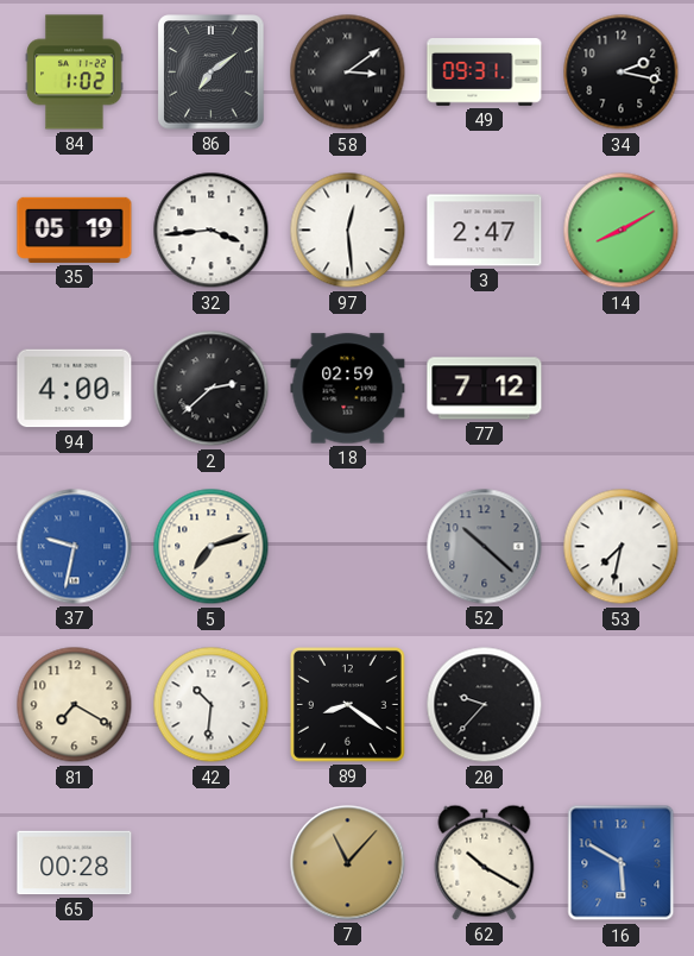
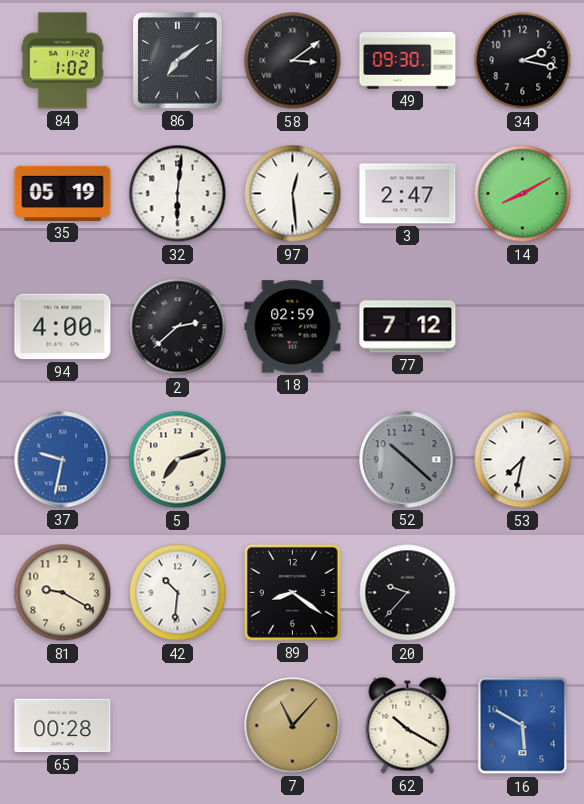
49: 09:31 -> 09:30 (408, 61)
32: 3:44 -> 6:01 (178, 194)
81: 7:20 -> 9:20 (63, 593)
